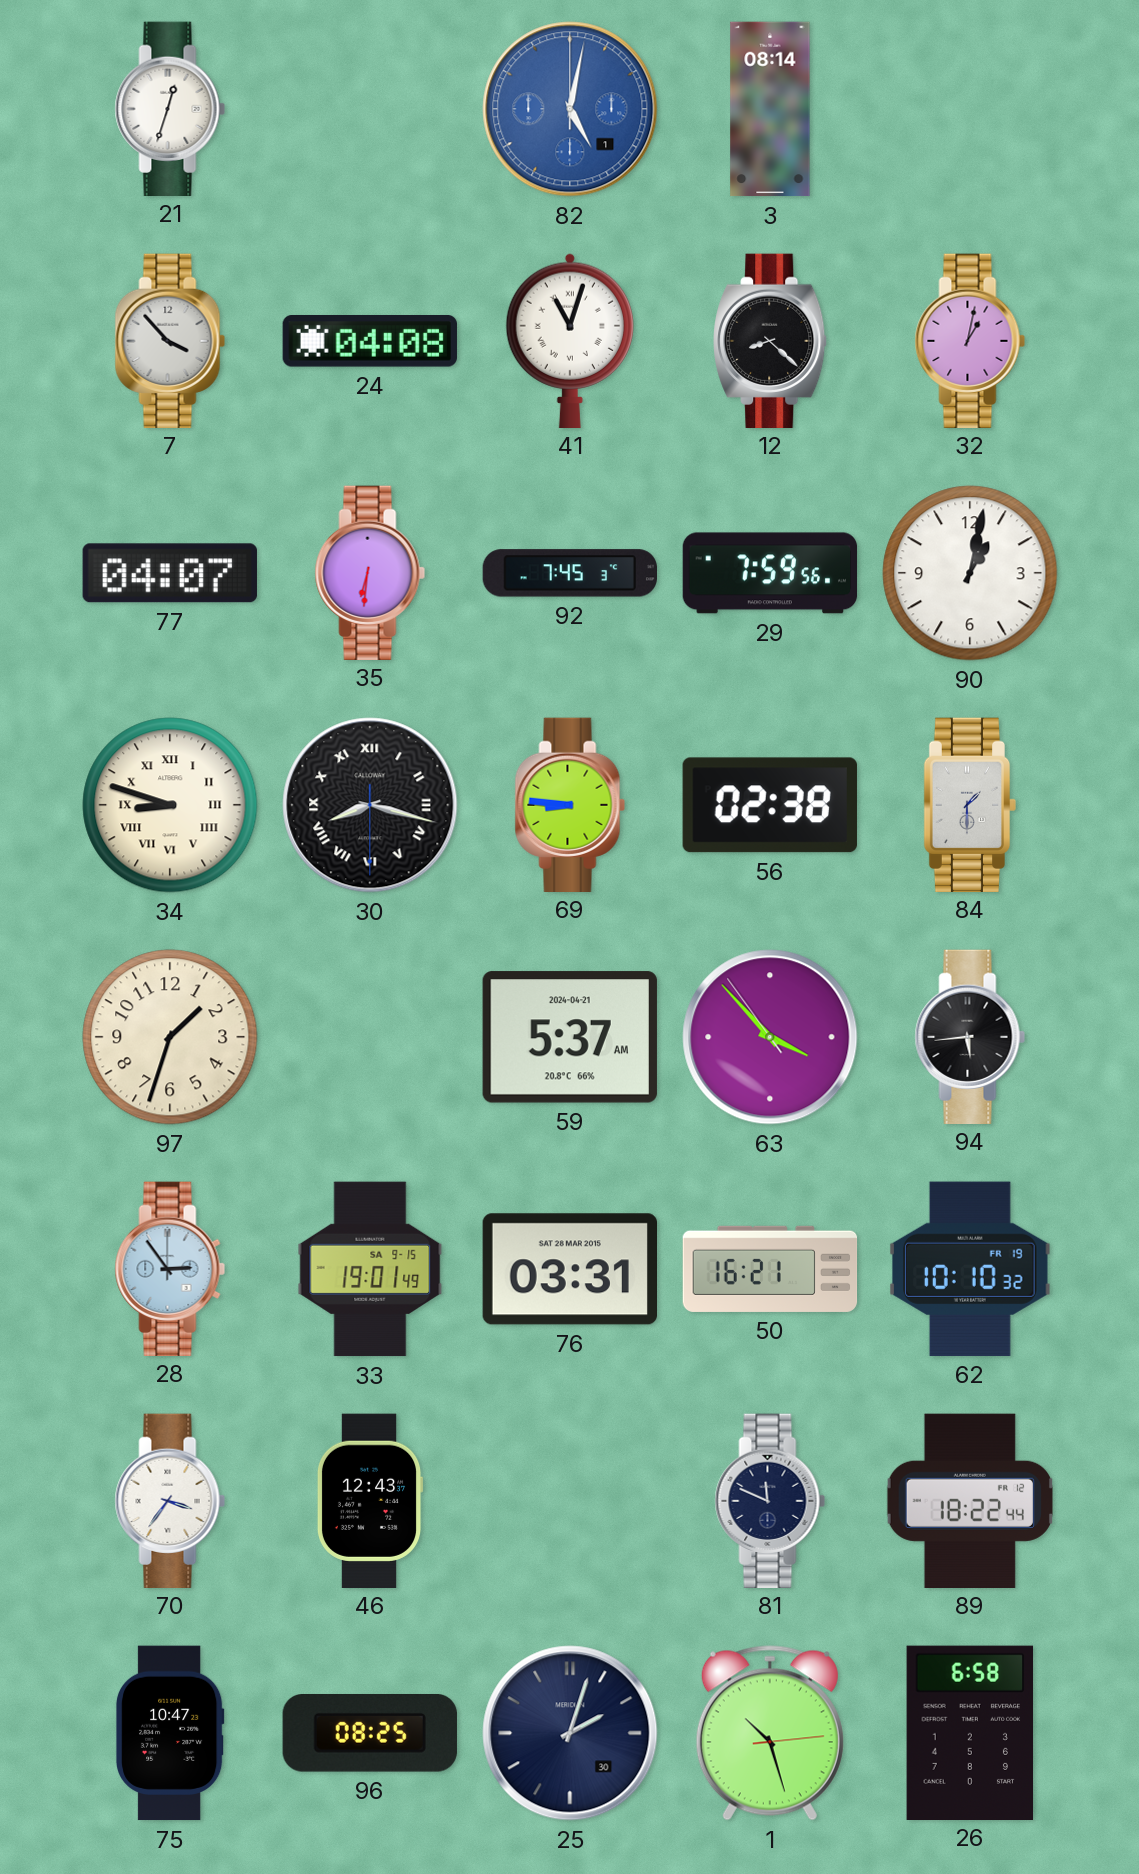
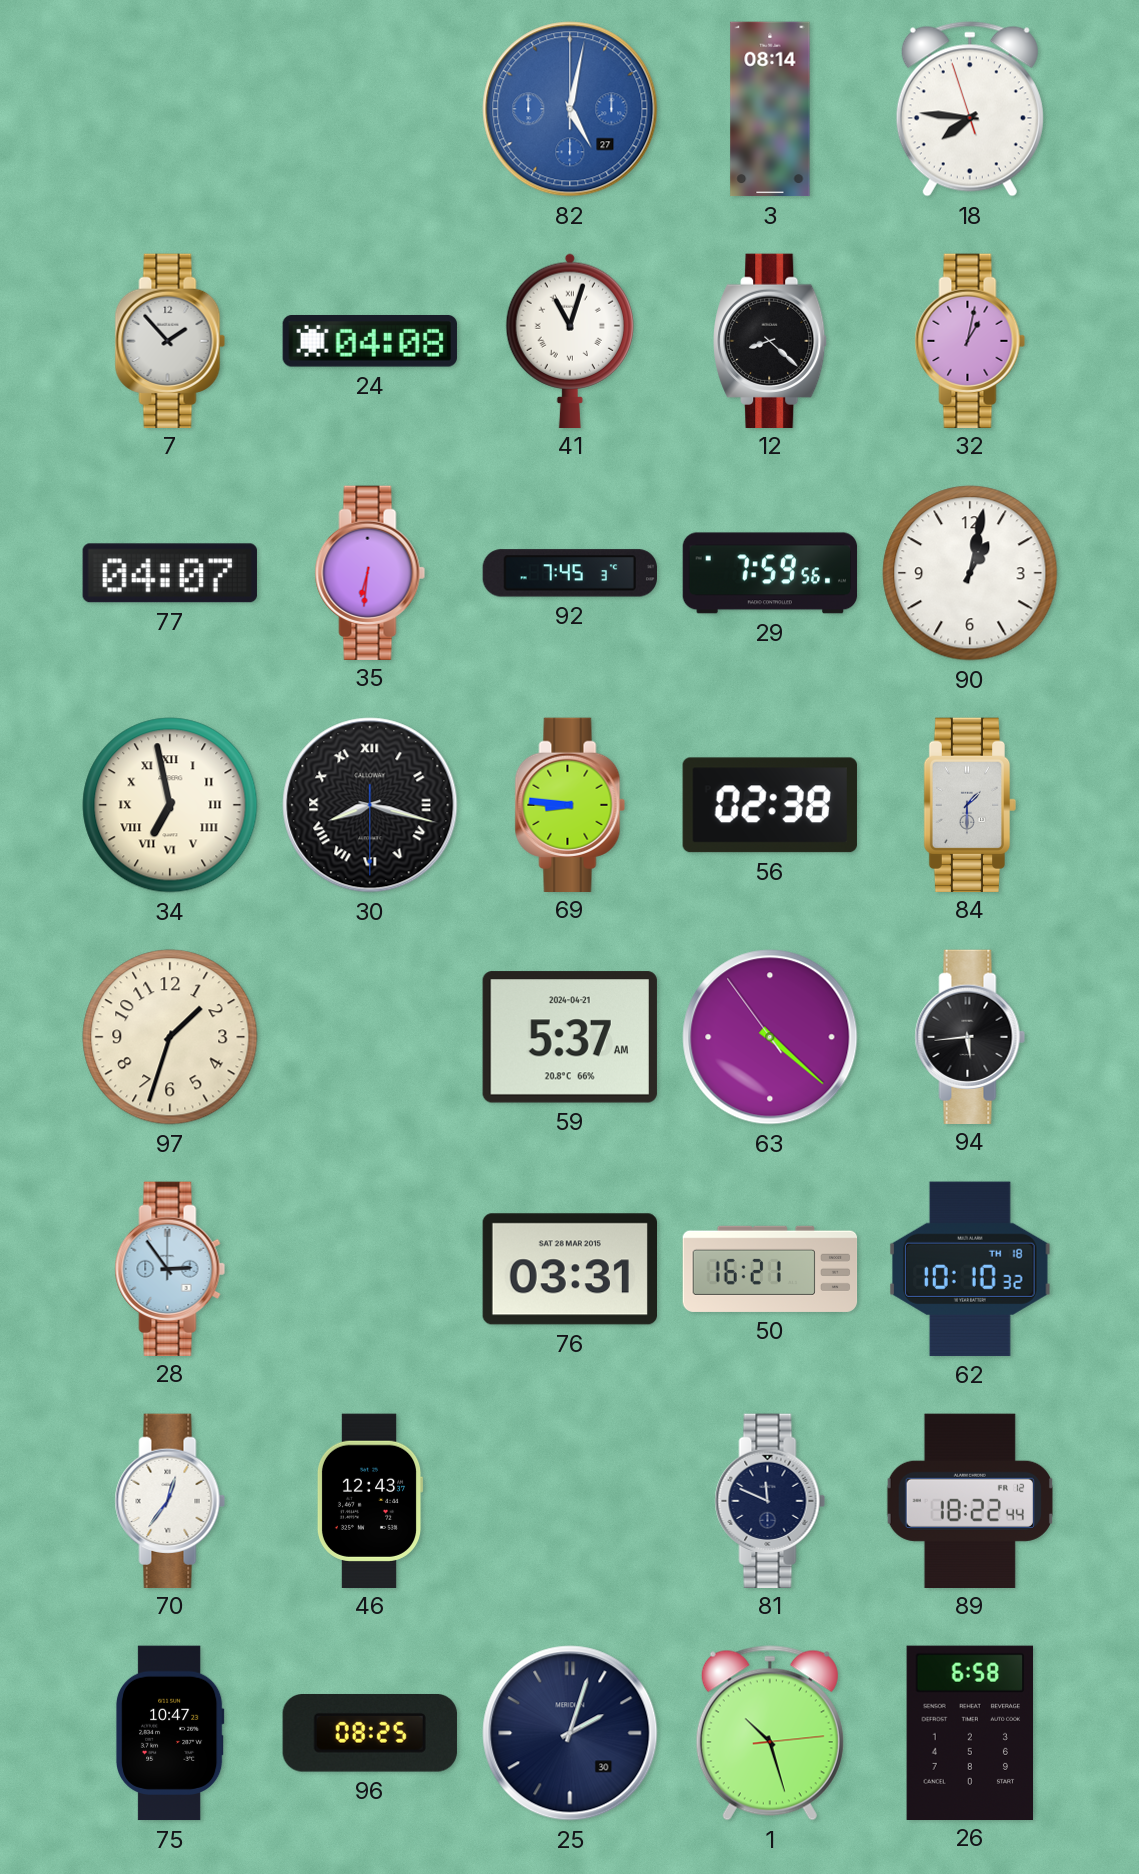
21: 12:33 -> none (170, 108)
82 date: 1 -> 27 (570, 109)
18: none -> 7:45 (970, 109)
7: 3:53 -> 1:53 (170, 340)
34: 8:48 -> 6:58 (170, 805)
63: 3:52 -> 4:21 (770, 1037)
33: 19:01 -> none (370, 1269)
62 date: FR 19 -> TH 18 (971, 1269)
70: 3:36 -> 12:36 (170, 1500)
